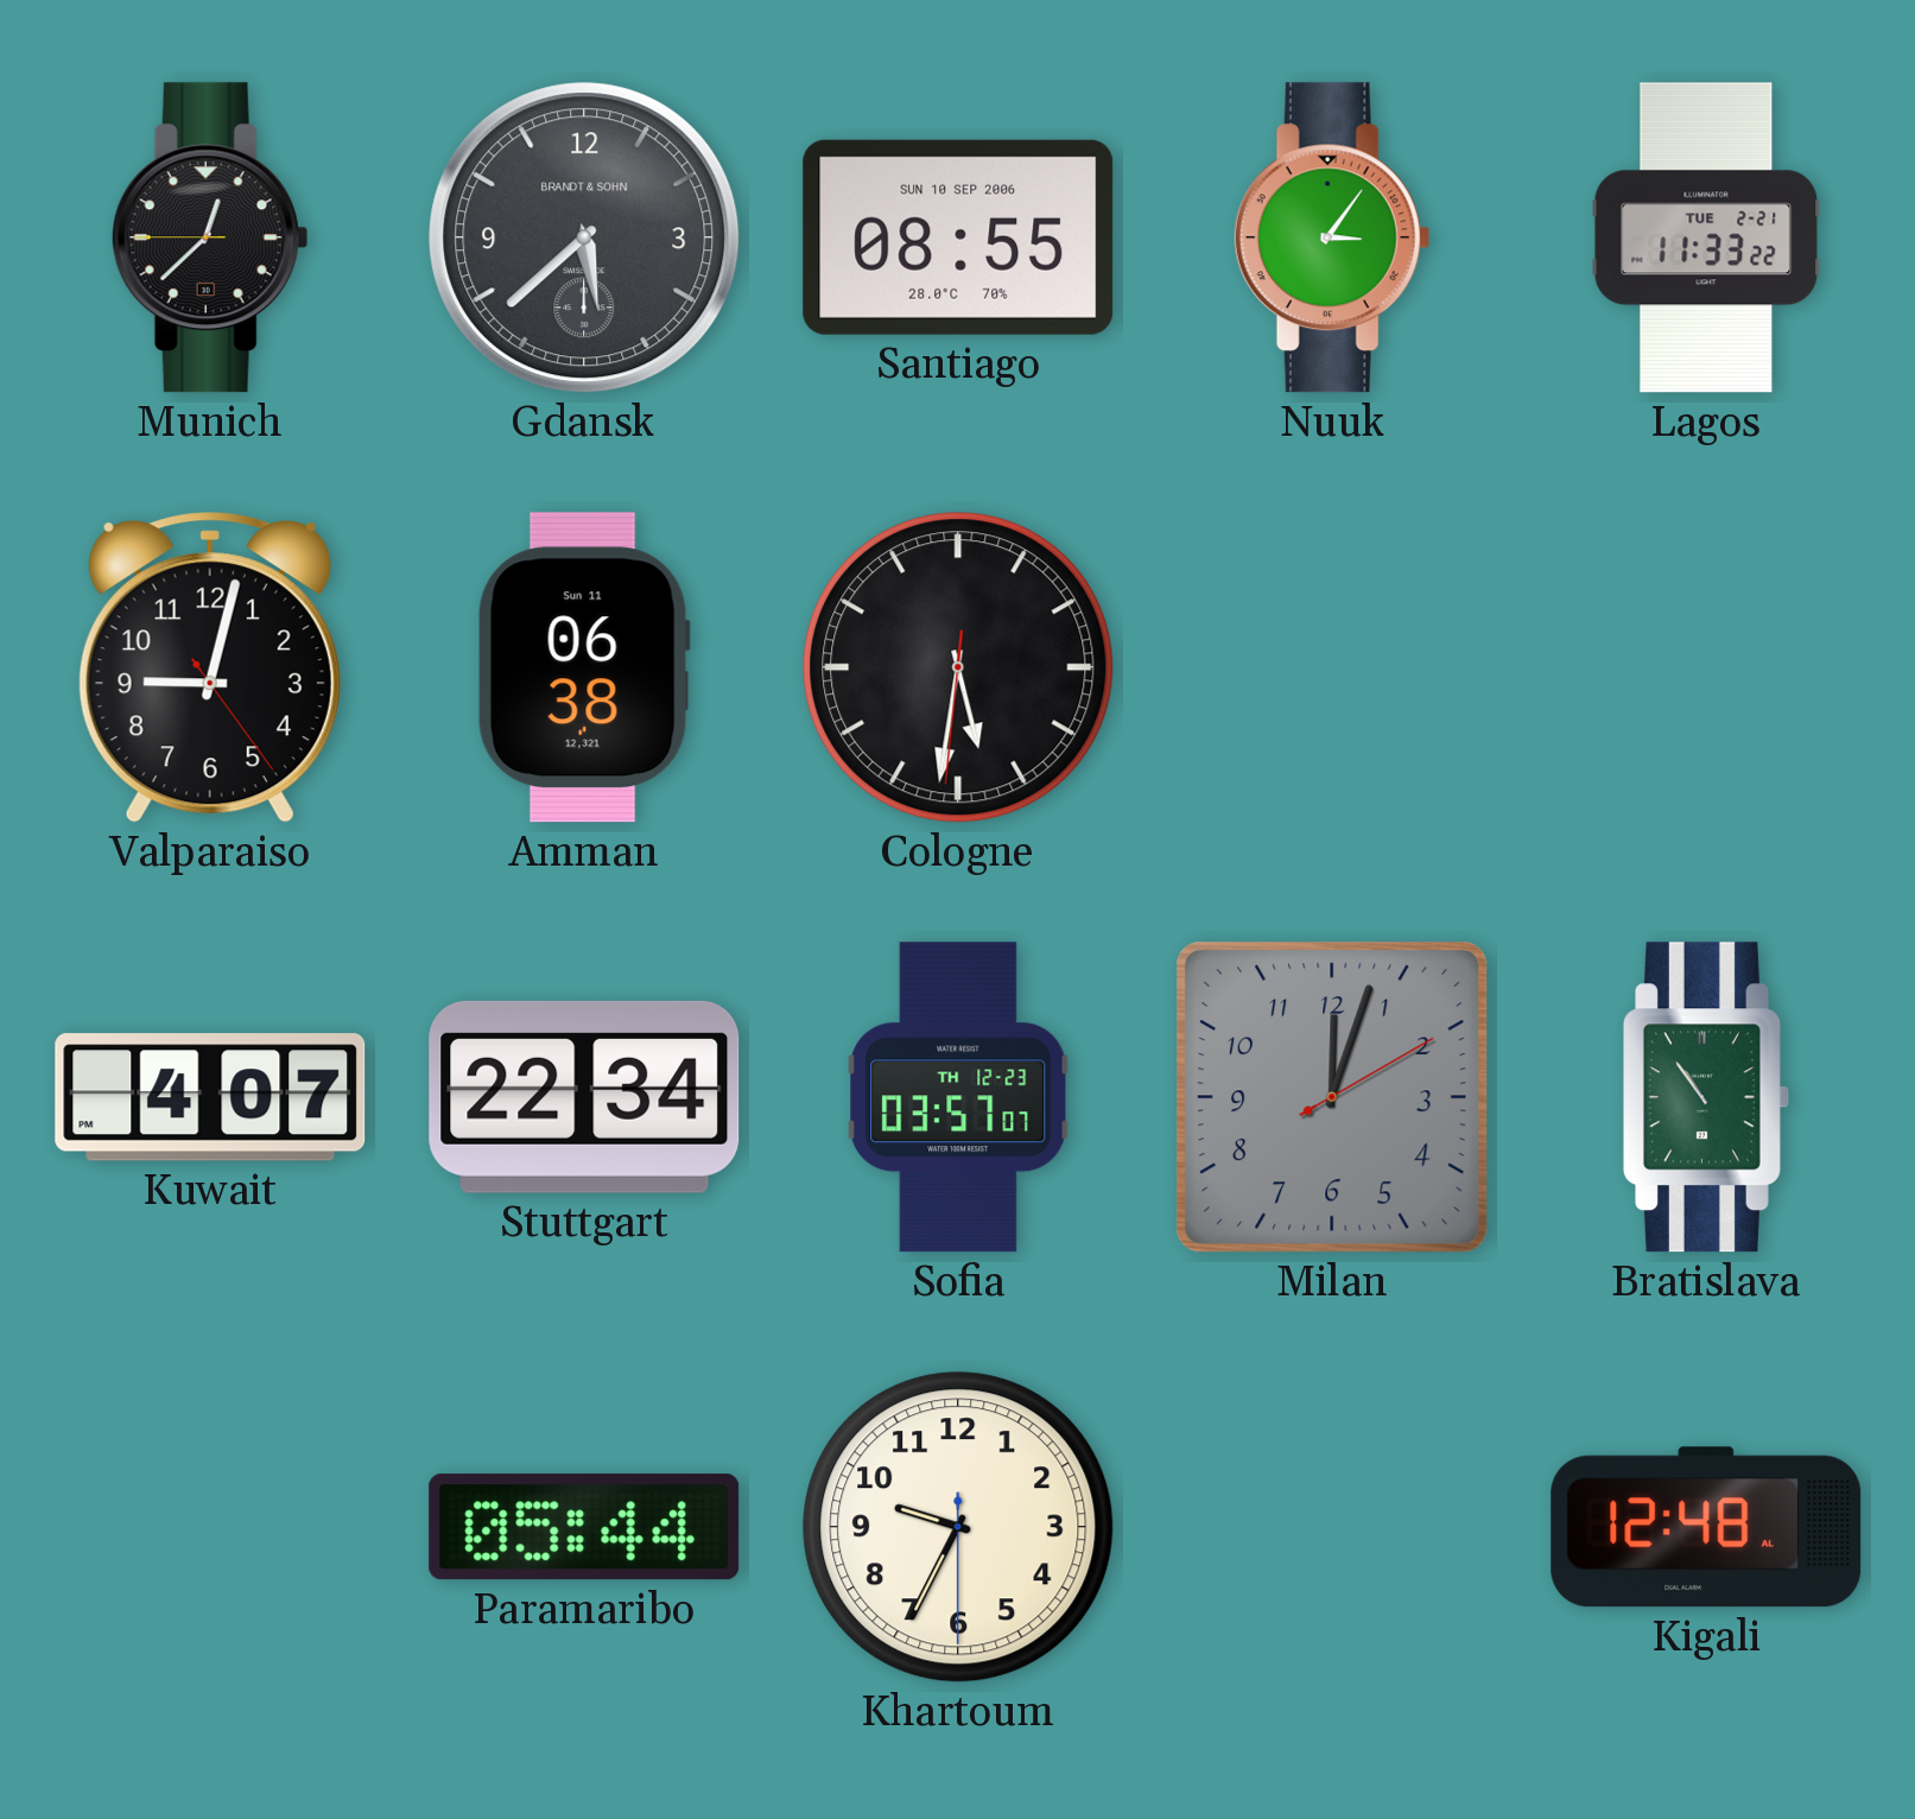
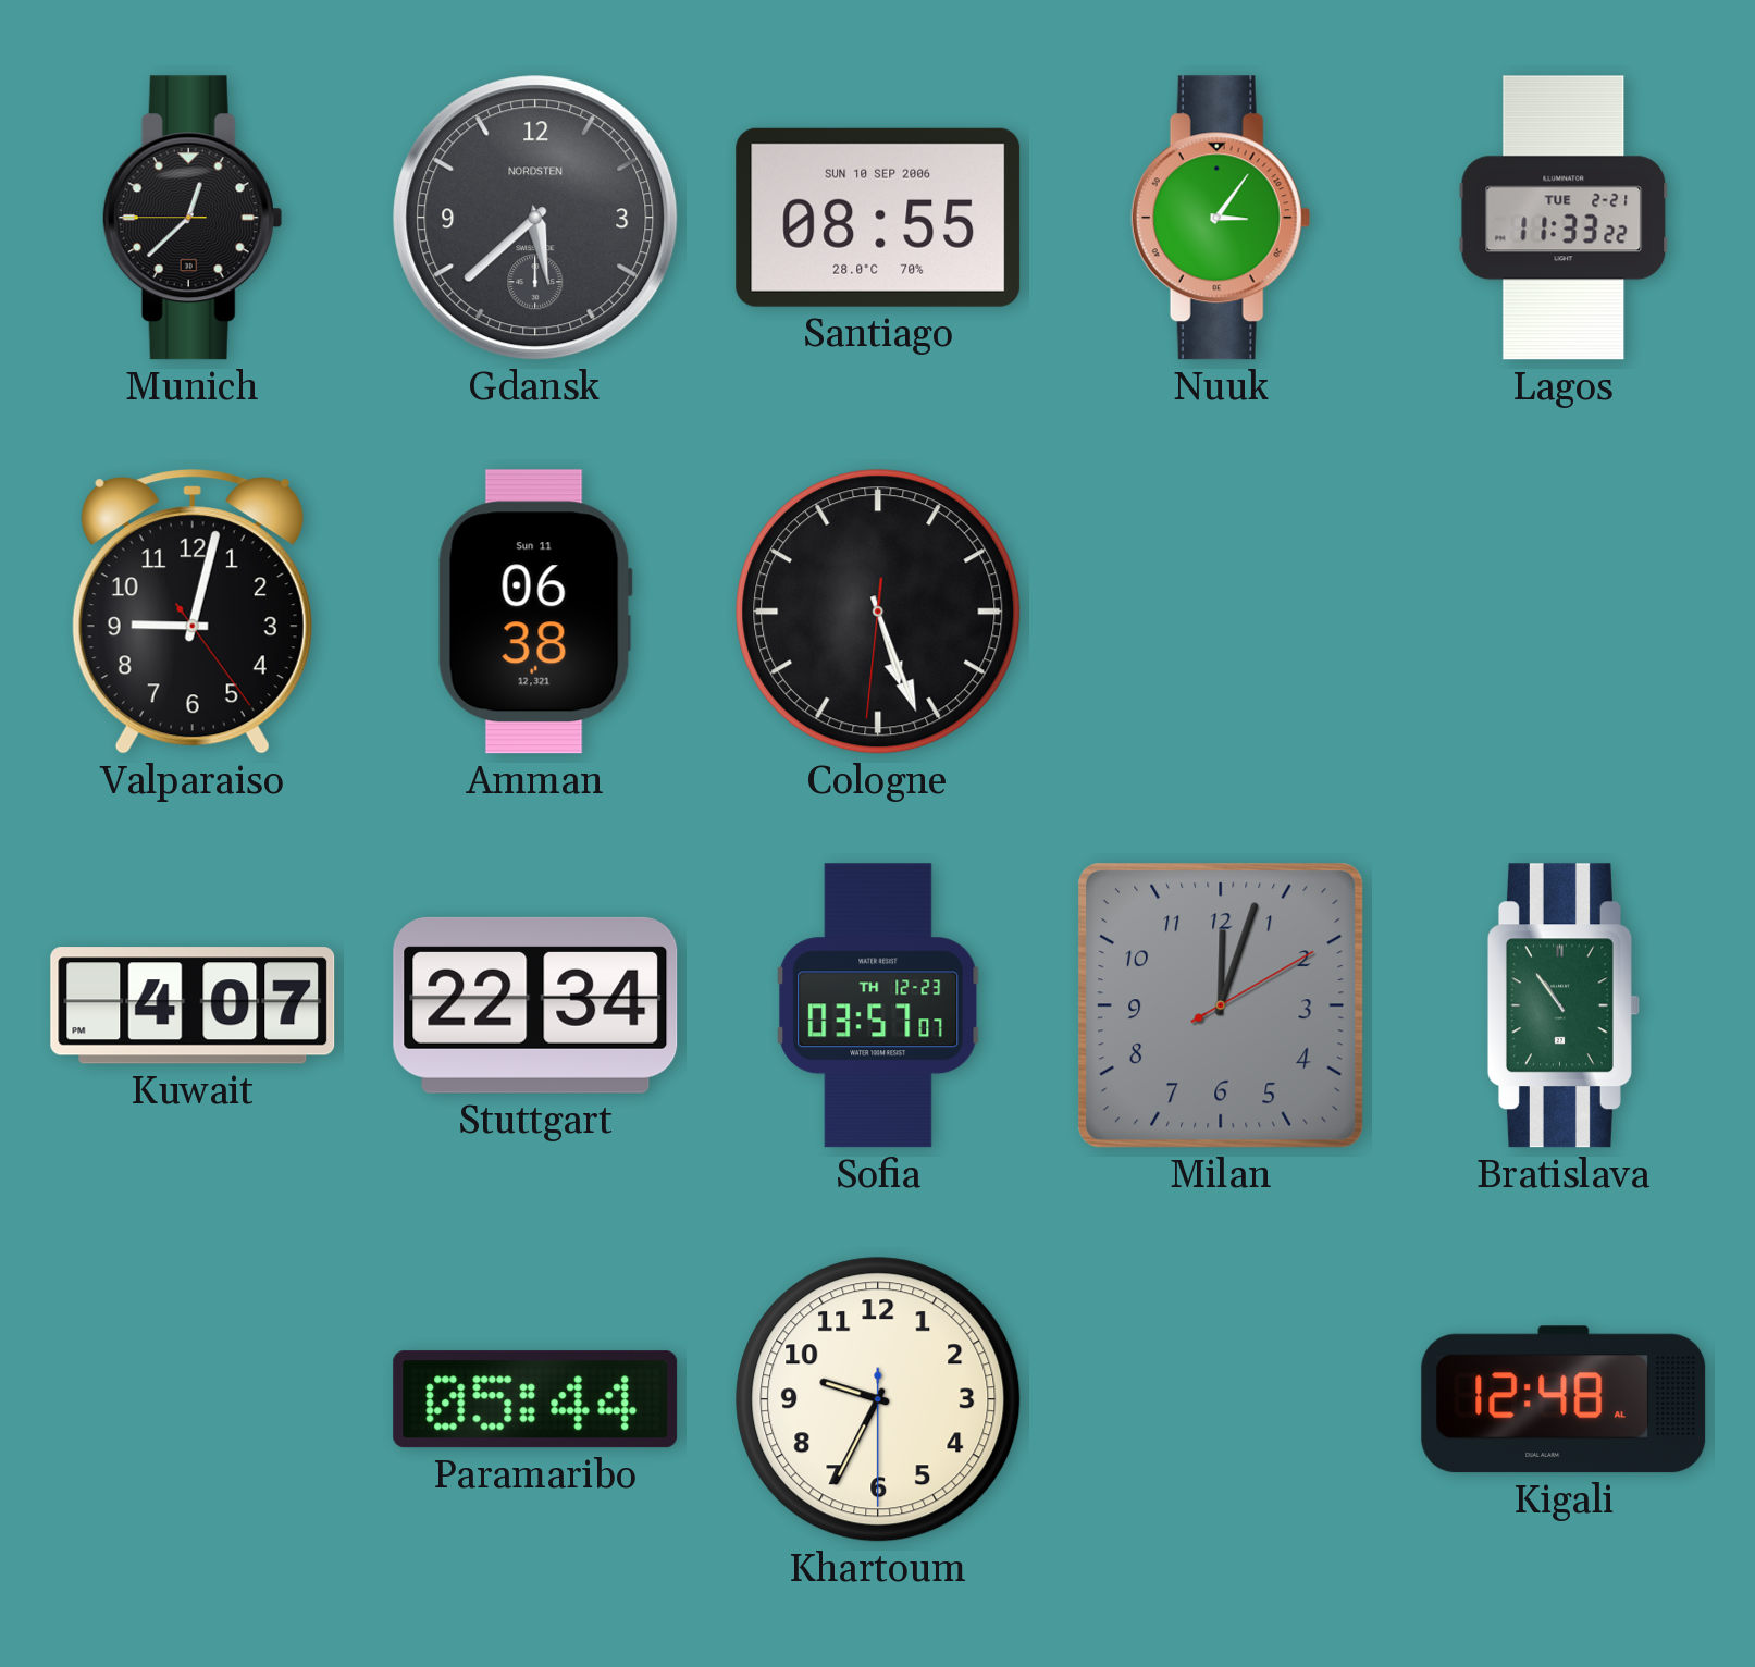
Gdansk brand: BRANDT & SOHN -> NORDSTEN (535, 218)
Cologne: 5:31 -> 5:26 (878, 612)
